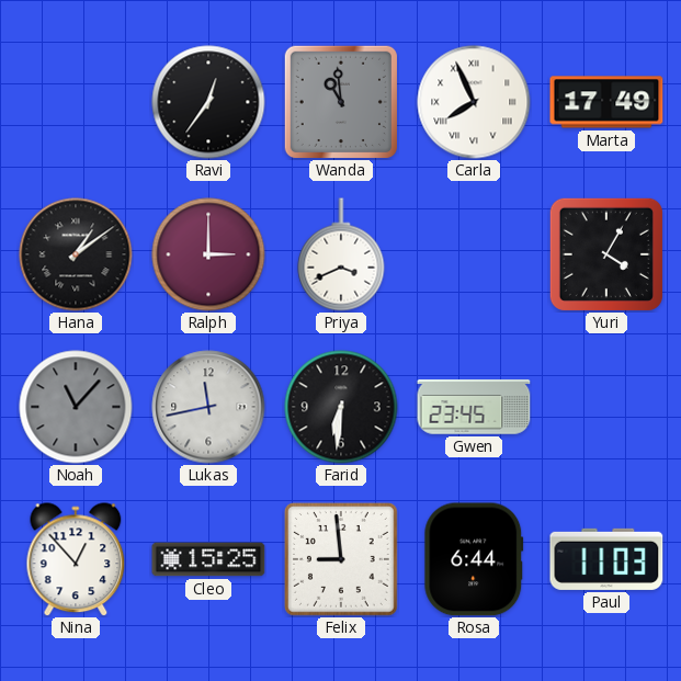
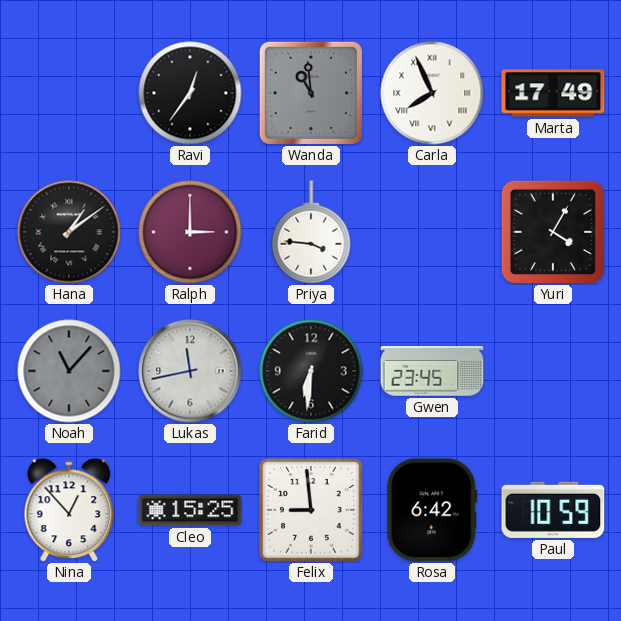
Priya: 3:41 -> 3:46 (311, 232)
Rosa: 6:44 -> 6:42 (432, 510)
Paul: 11:03 -> 10:59 (553, 510)
